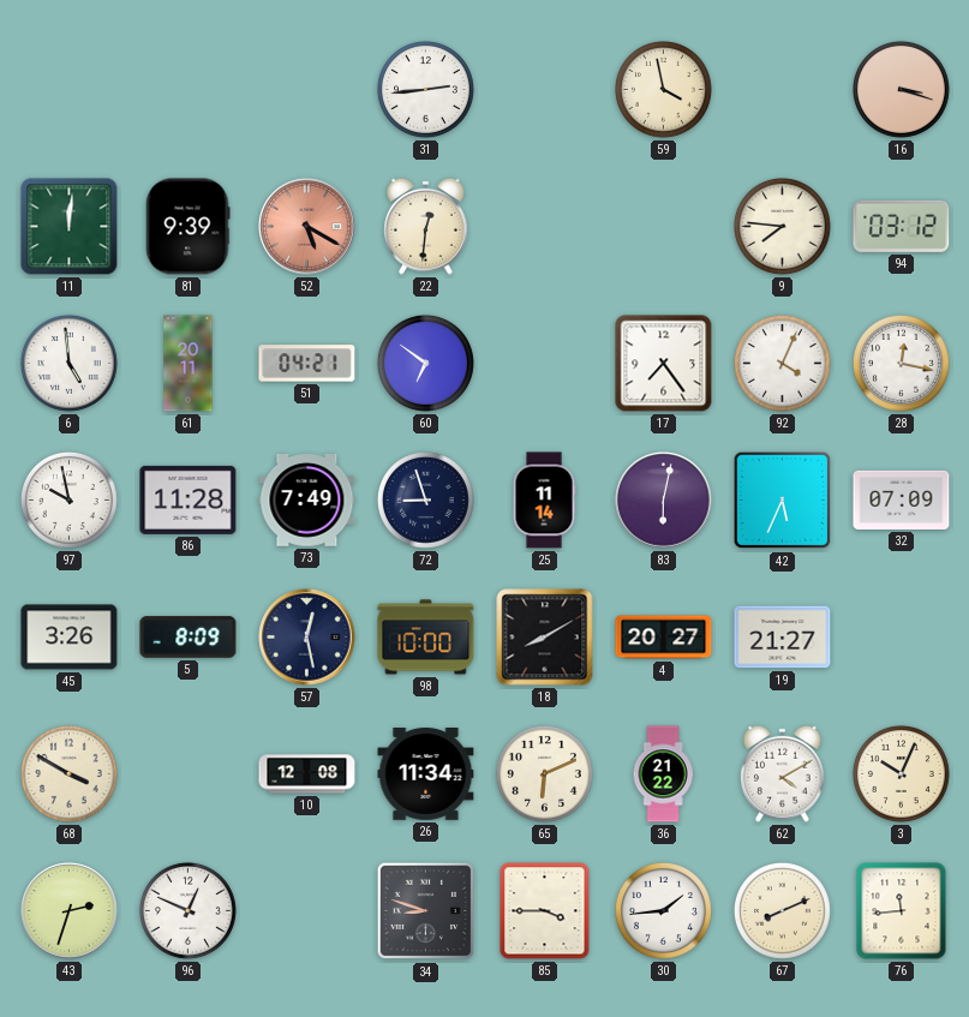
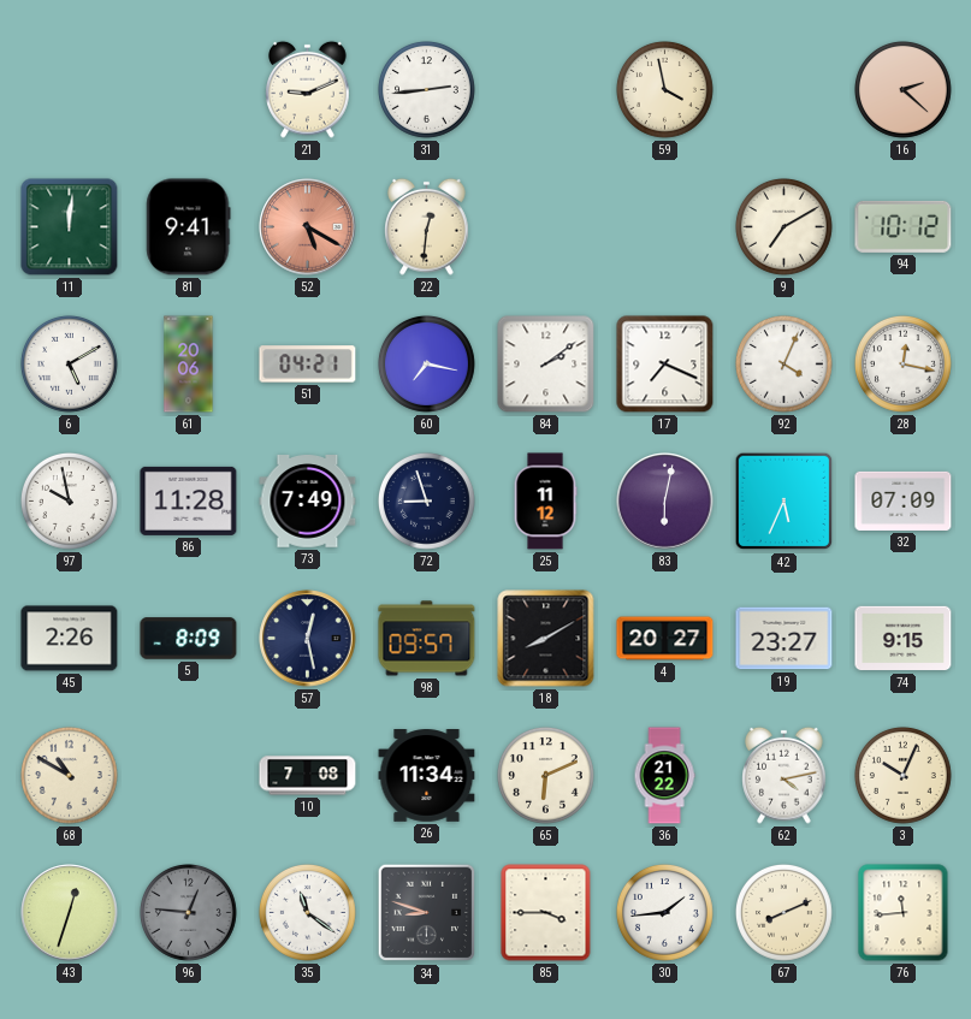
21: none -> 9:11 (308, 89)
16: 3:18 -> 2:22 (904, 90)
81: 9:39 -> 9:41 (189, 227)
9: 7:46 -> 7:10 (785, 227)
94: 03:12 -> 10:12 (904, 226)
6: 4:59 -> 5:10 (70, 365)
61: 20:11 -> 20:06 (189, 365)
60: 6:51 -> 7:17 (427, 365)
84: none -> 2:09 (546, 365)
17: 7:24 -> 7:19 (665, 365)
25: 11:14 -> 11:12 (545, 502)
45: 3:26 -> 2:26 (70, 639)
98: 10:00 -> 09:57 (427, 639)
19: 21:27 -> 23:27 (785, 639)
74: none -> 9:15 (904, 639)
68: 3:50 -> 10:50 (70, 776)
10: 12:08 -> 7:08 (308, 776)
62: 4:10 -> 4:13 (785, 775)
43: 2:33 -> 12:33 (70, 913)
96: 12:49 -> 12:46 (189, 913)
96 dial: white -> grey (189, 913)
35: none -> 11:21 (308, 913)
